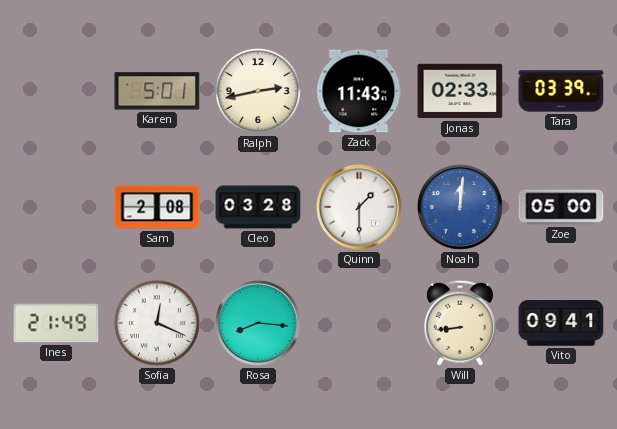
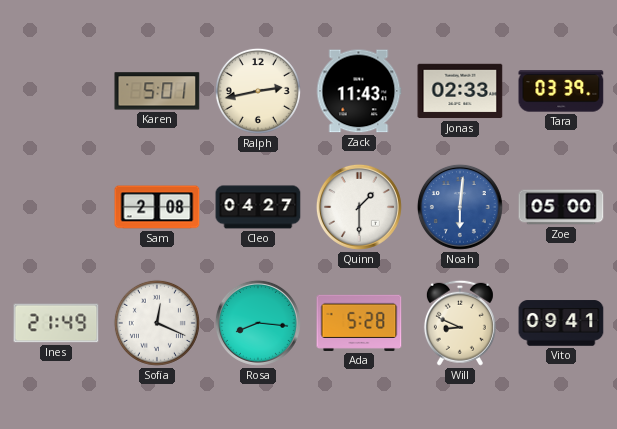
Cleo: 03:28 -> 04:27 (258, 207)
Noah: 12:01 -> 6:01 (460, 207)
Ada: none -> 5:28 (359, 323)
Will: 8:44 -> 8:49 (460, 323)
